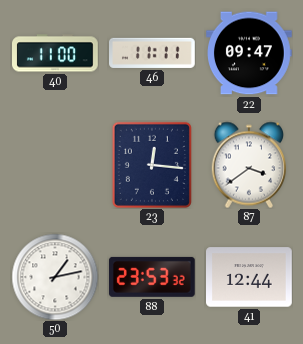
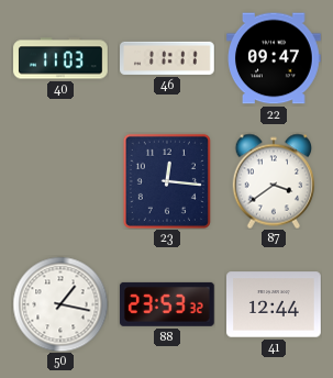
40: 11:00 -> 11:03 (62, 58)
50: 1:13 -> 1:17 (60, 304)
